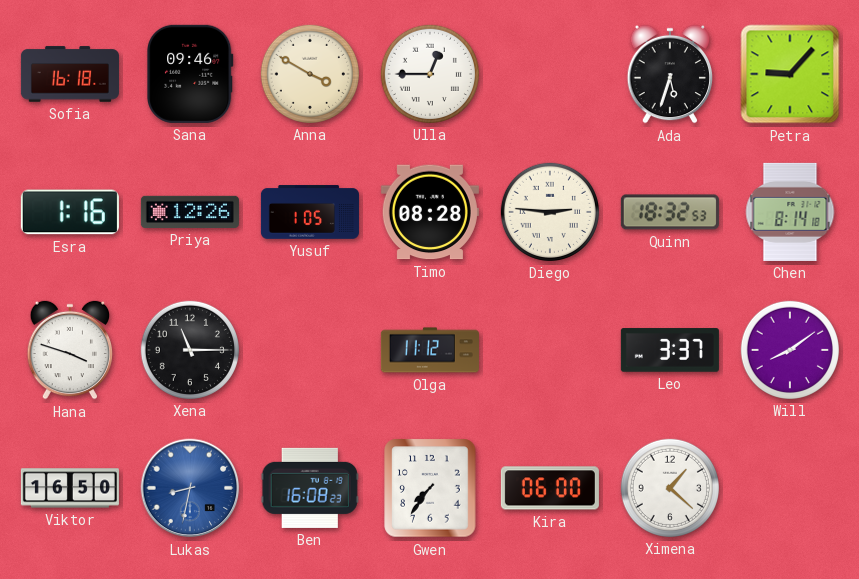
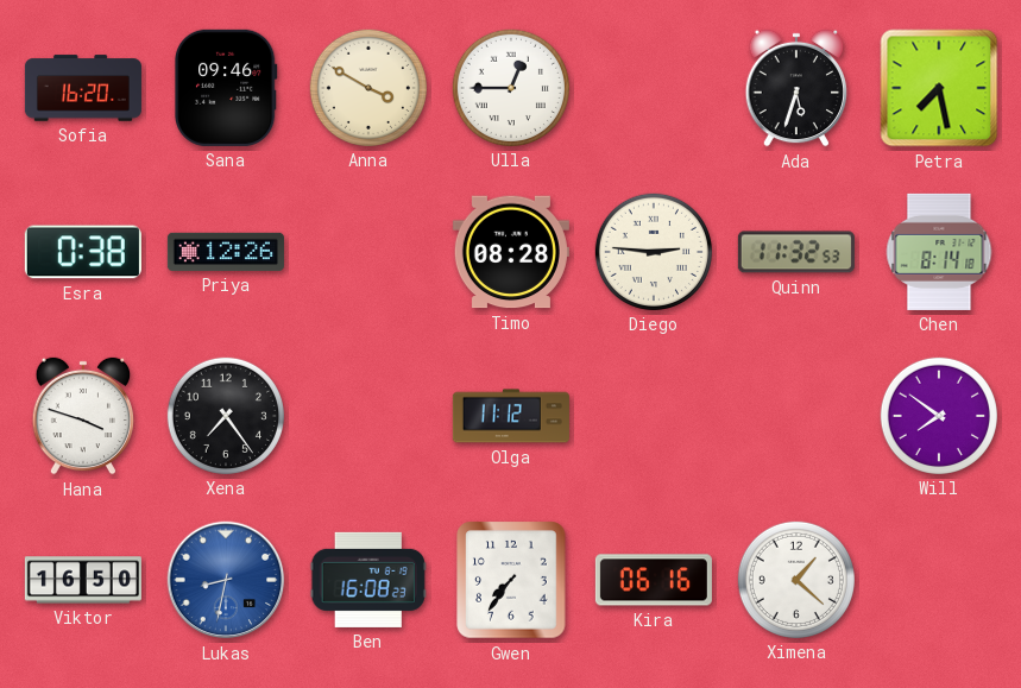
Sofia: 16:18 -> 16:20 (83, 88)
Petra: 9:07 -> 7:28 (939, 88)
Esra: 1:16 -> 0:38 (83, 252)
Yusuf: 1:05 -> none (310, 212)
Quinn: 18:32 -> 11:32 (796, 252)
Xena: 11:15 -> 7:24 (226, 416)
Leo: 3:37 -> none (670, 350)
Will: 8:09 -> 7:51 (939, 416)
Kira: 06:00 -> 06:16 (654, 580)
